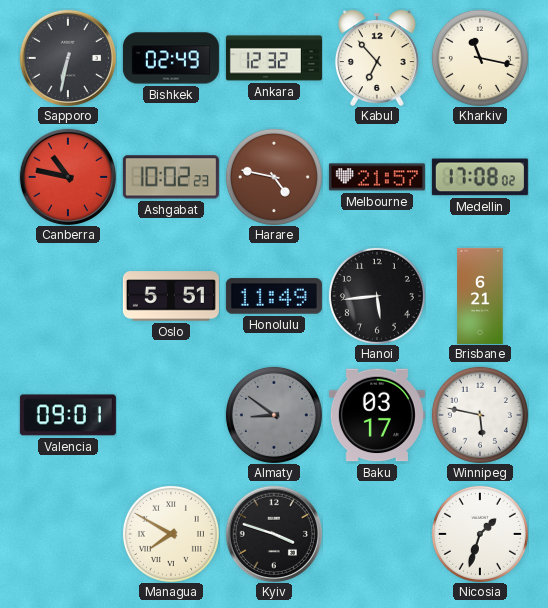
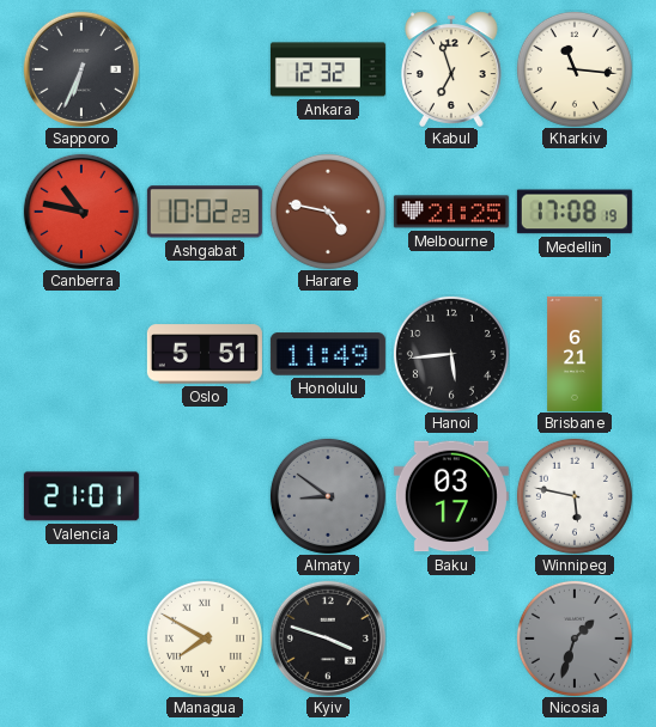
Sapporo: 6:32 -> 6:34 (81, 69)
Bishkek: 02:49 -> none (171, 58)
Kabul: 6:53 -> 6:57 (451, 69)
Kharkiv: 11:17 -> 11:16 (575, 69)
Melbourne: 21:57 -> 21:25 (451, 212)
Medellin: 17:08:02 -> 17:08:19 (575, 212)
Valencia: 09:01 -> 21:01 (81, 496)
Nicosia dial: white -> grey (575, 639)
